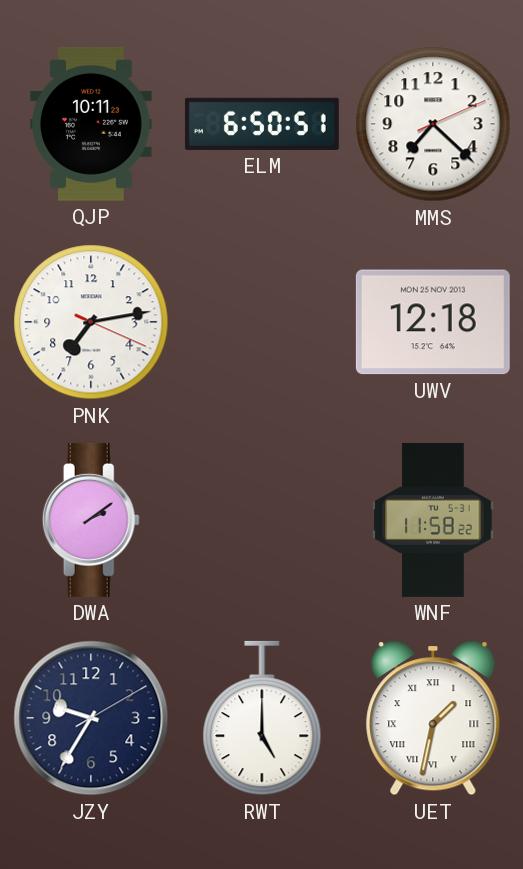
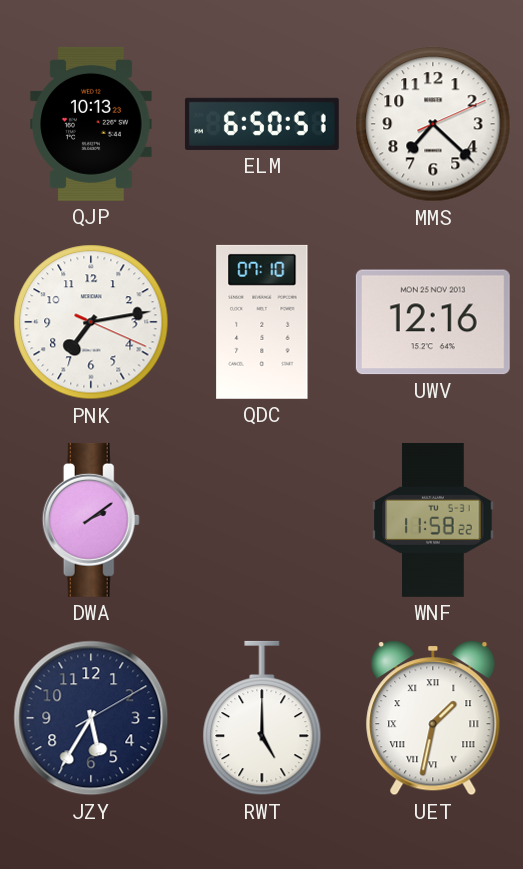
QJP: 10:11 -> 10:13 (91, 124)
QDC: none -> 07:10 (262, 322)
UWV: 12:18 -> 12:16 (433, 322)
JZY: 9:35 -> 5:35 (91, 718)
